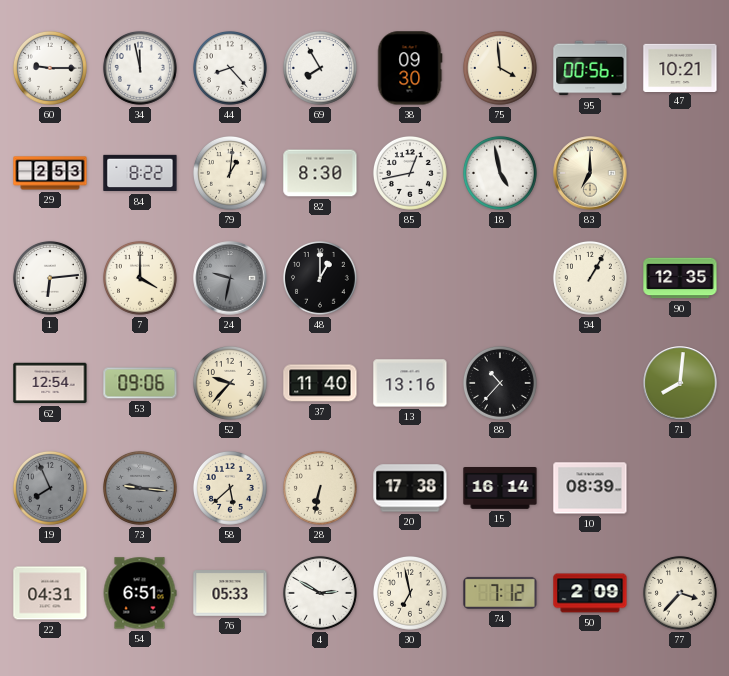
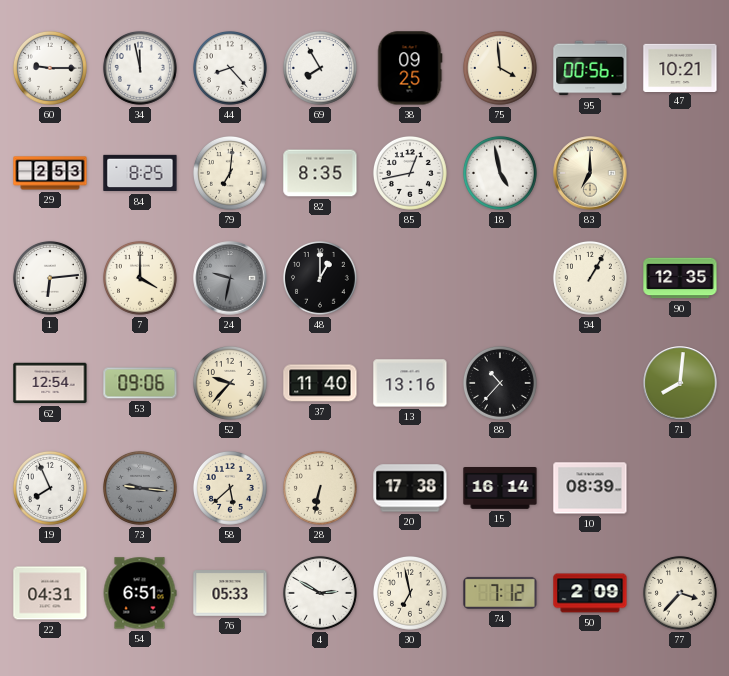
38: 09:30 -> 09:25 (410, 68)
84: 8:22 -> 8:25 (140, 173)
79: 1:01 -> 7:01 (230, 173)
82: 8:30 -> 8:35 (320, 173)
19 dial: grey -> white (50, 488)
